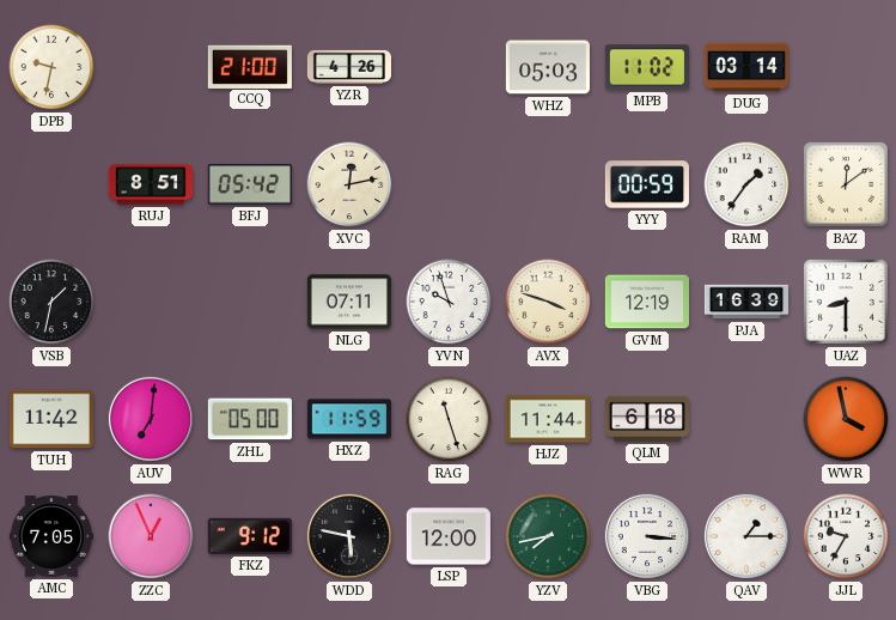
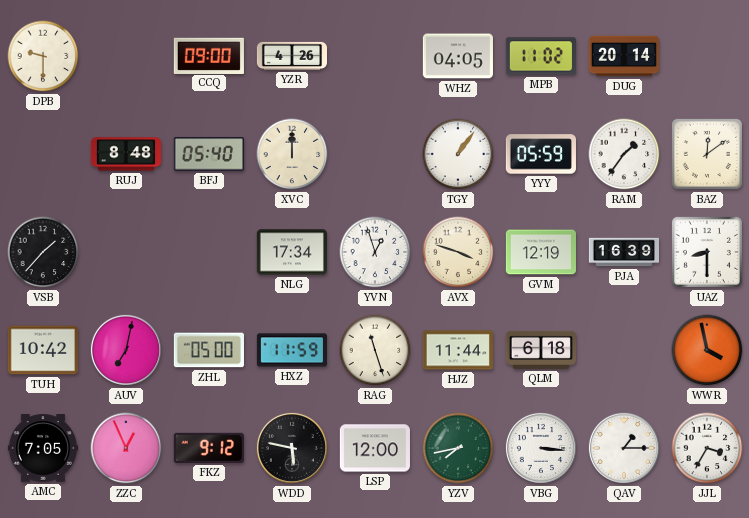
DPB: 9:32 -> 9:30 (43, 56)
CCQ: 21:00 -> 09:00 (209, 55)
WHZ: 05:03 -> 04:05 (458, 56)
DUG: 03:14 -> 20:14 (623, 56)
RUJ: 8:51 -> 8:48 (125, 154)
BFJ: 05:42 -> 05:40 (209, 154)
XVC: 12:13 -> 12:00 (292, 154)
TGY: none -> 1:06 (458, 154)
YYY: 00:59 -> 05:59 (541, 154)
VSB: 1:32 -> 1:37 (43, 252)
NLG: 07:11 -> 17:34 (292, 252)
YVN: 9:57 -> 12:57 (375, 252)
TUH: 11:42 -> 10:42 (43, 350)
AUV: 7:01 -> 7:02 (126, 350)
JJL: 9:35 -> 3:35 (707, 448)
